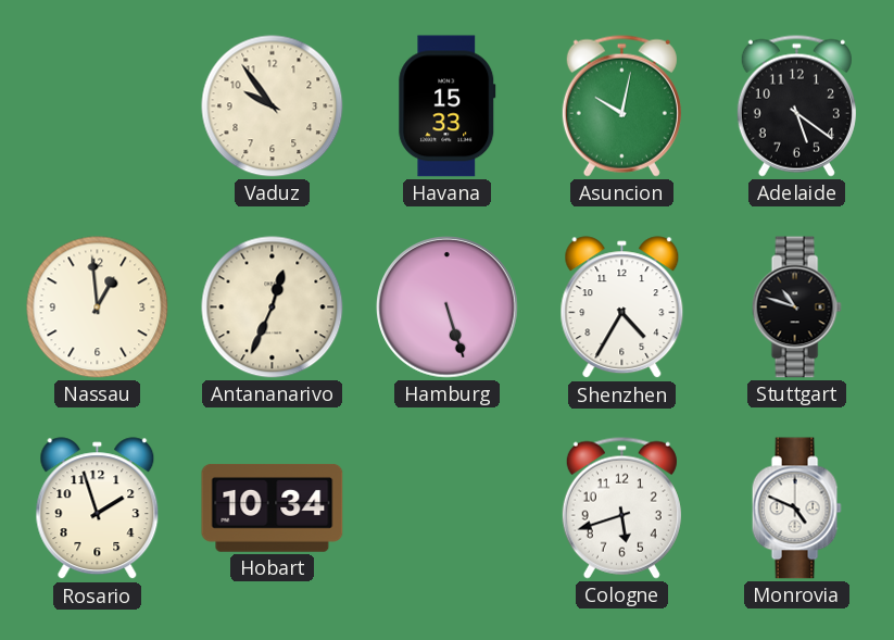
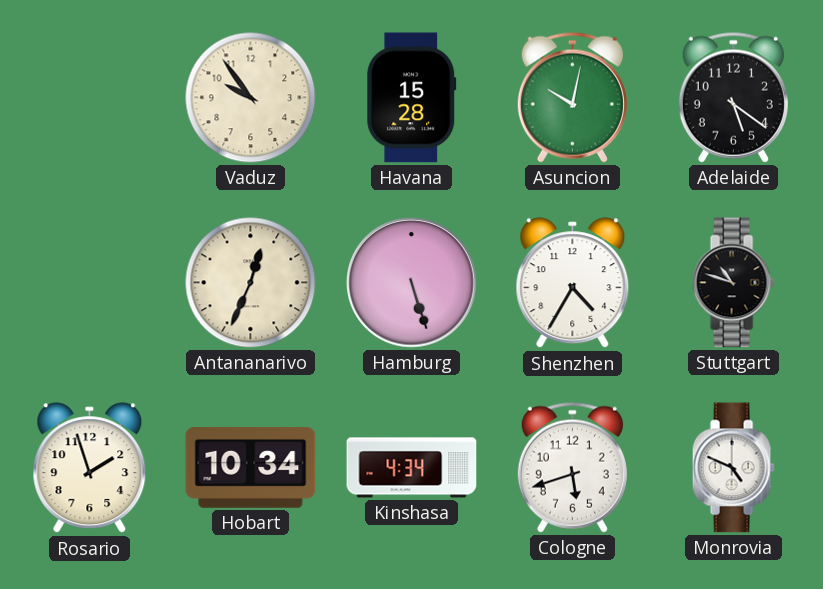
Havana: 15:33 -> 15:28 (412, 98)
Nassau: 12:59 -> none (98, 308)
Kinshasa: none -> 4:34 (412, 468)
